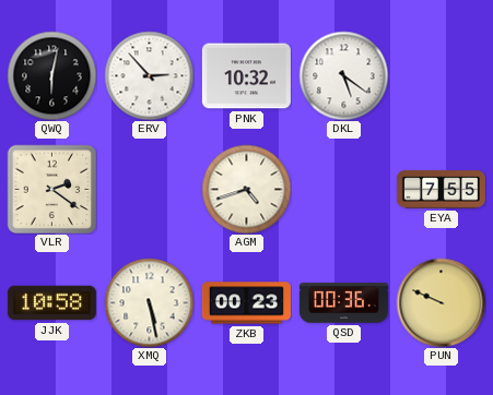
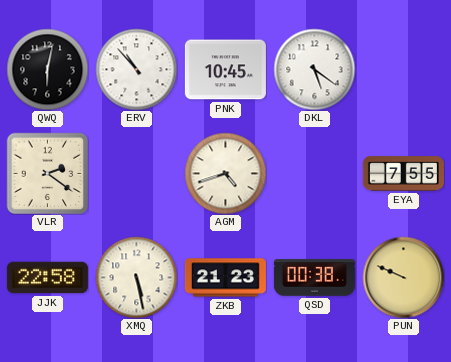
ERV: 2:53 -> 10:53 (136, 69)
PNK: 10:32 -> 10:45 (225, 70)
JJK: 10:58 -> 22:58 (47, 278)
ZKB: 00:23 -> 21:23 (225, 278)
QSD: 00:36 -> 00:38 (314, 278)
